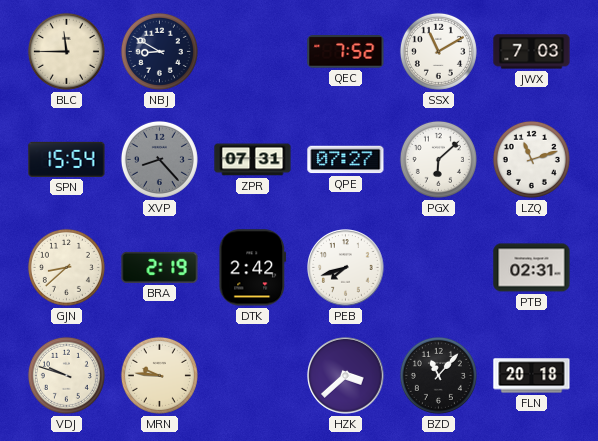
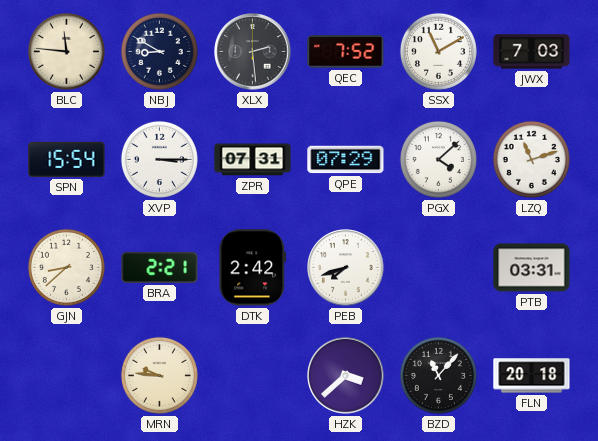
BLC: 11:45 -> 11:46 (66, 51)
XLX: none -> 2:29 (253, 52)
XVP: 8:23 -> 3:15 (159, 159)
XVP dial: grey -> white (159, 159)
QPE: 07:27 -> 07:29 (346, 160)
PGX: 6:08 -> 4:08 (438, 159)
BRA: 2:19 -> 2:21 (160, 267)
PTB: 02:31 -> 03:31 (532, 268)
VDJ: 9:48 -> none (66, 375)
